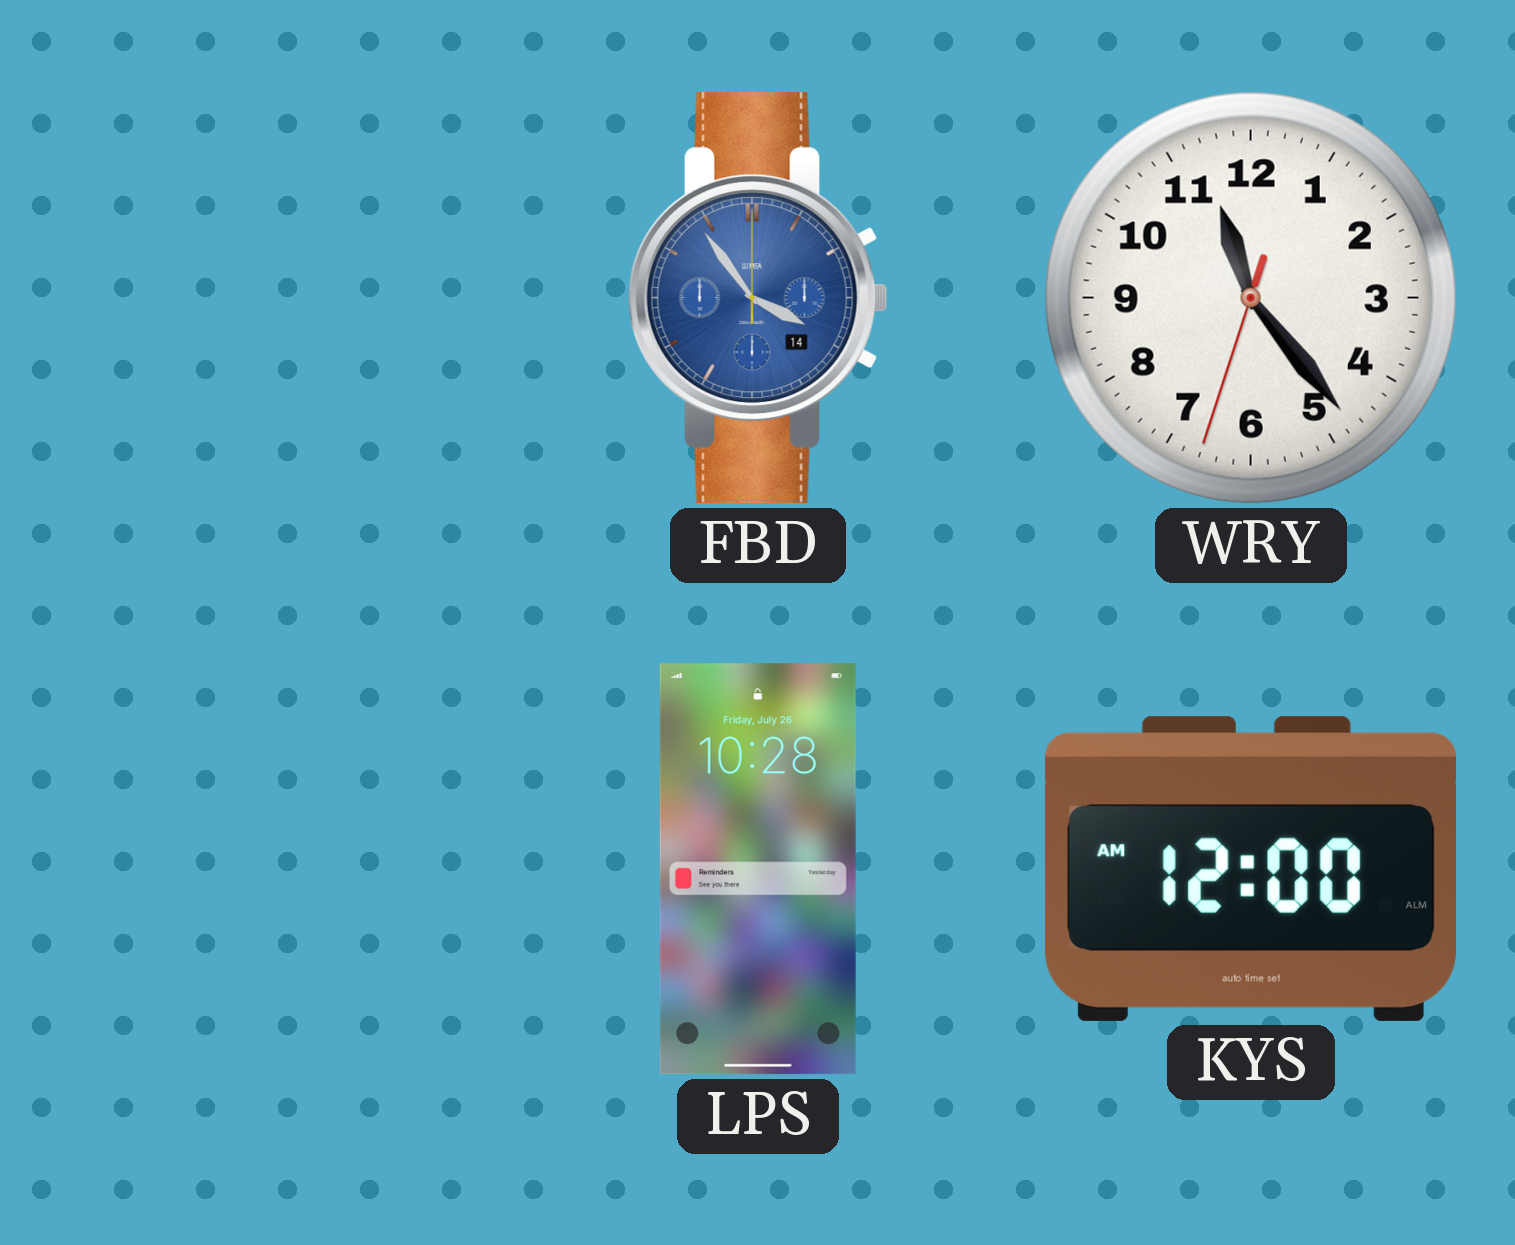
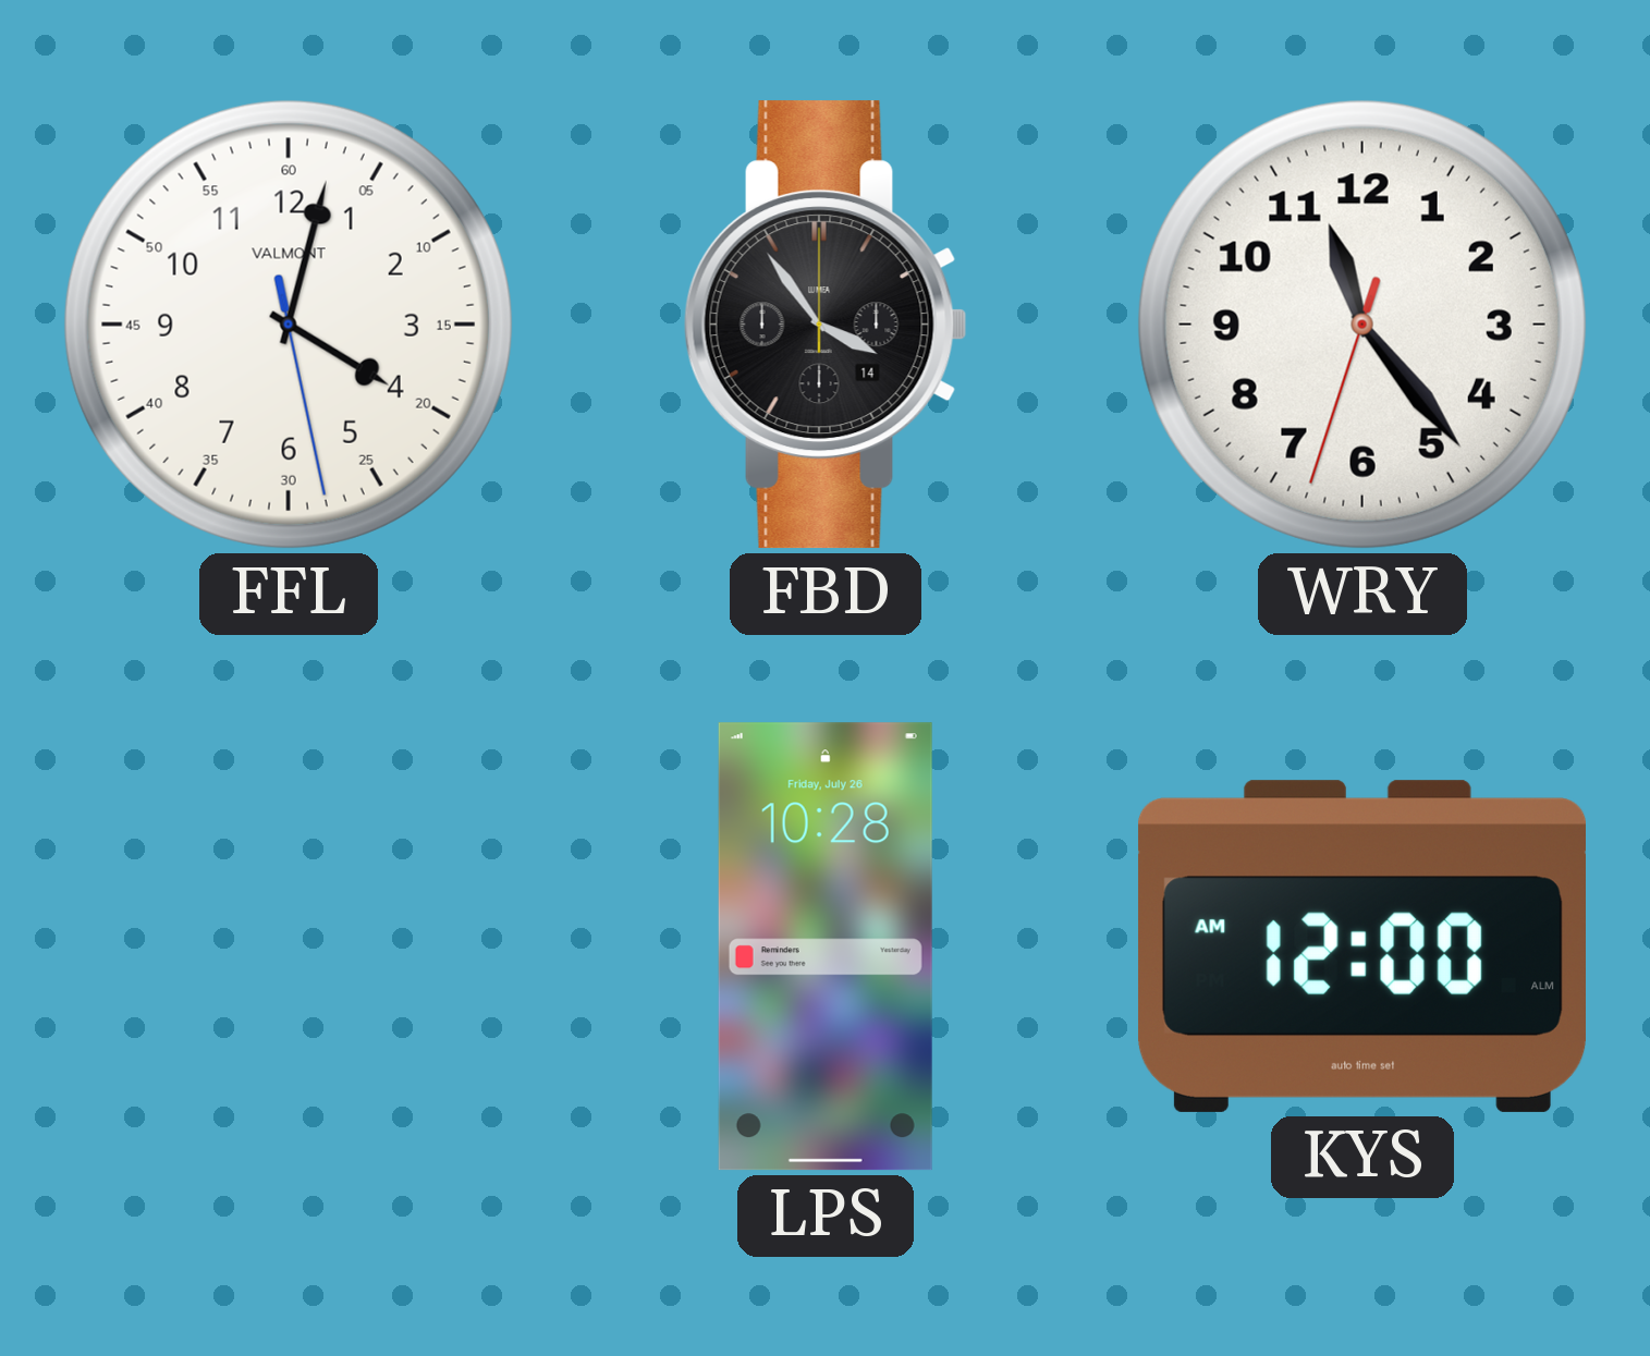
FFL: none -> 4:02 (289, 325)
FBD dial: blue -> black (826, 325)
